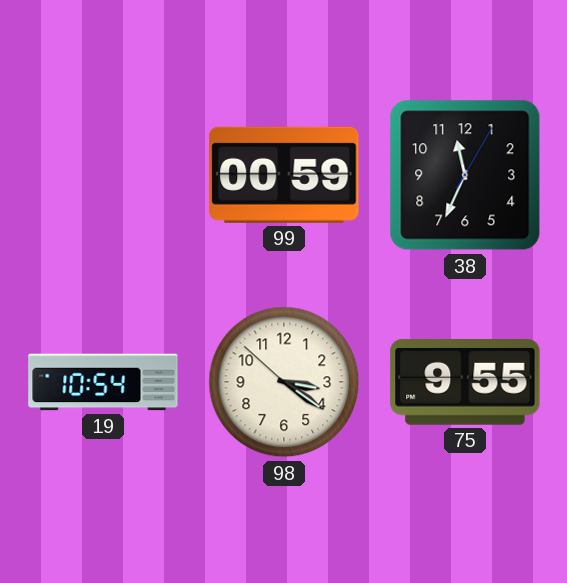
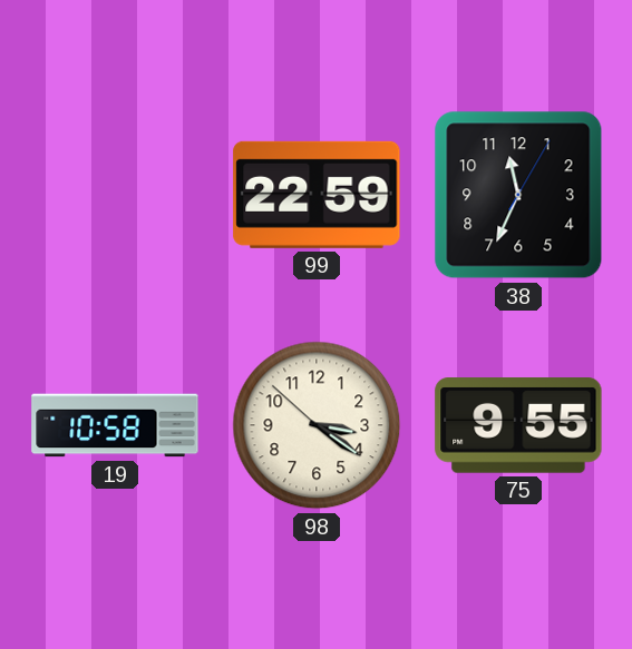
99: 00:59 -> 22:59 (317, 195)
19: 10:54 -> 10:58 (115, 425)
